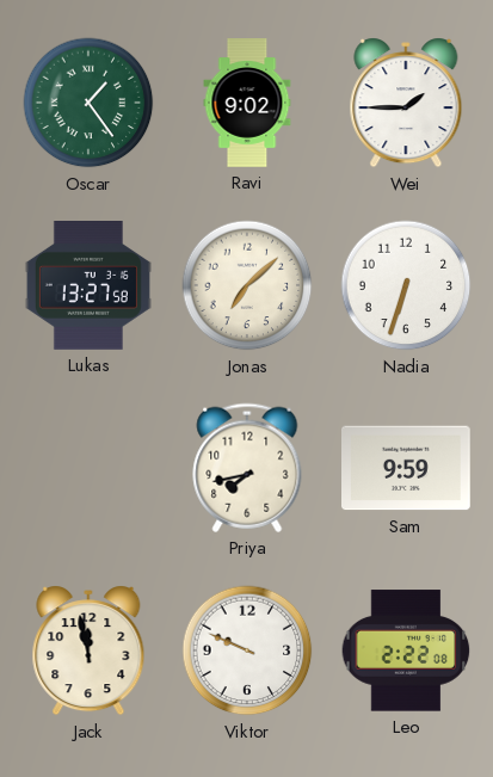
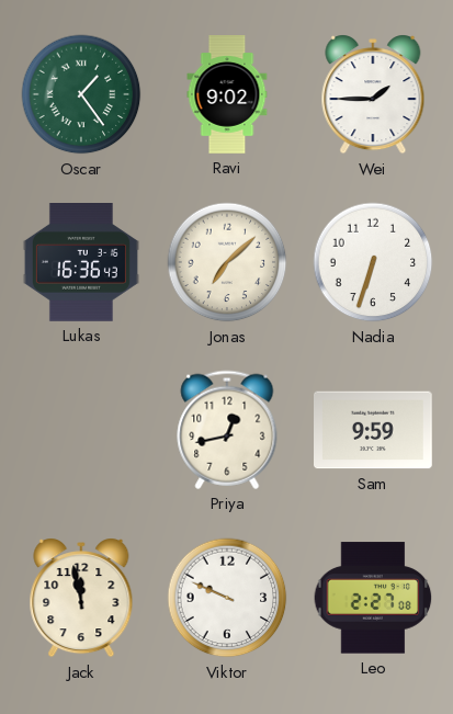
Lukas: 13:27 -> 16:36 (81, 263)
Priya: 7:43 -> 12:43 (227, 430)
Leo: 2:22 -> 2:27 (373, 598)
